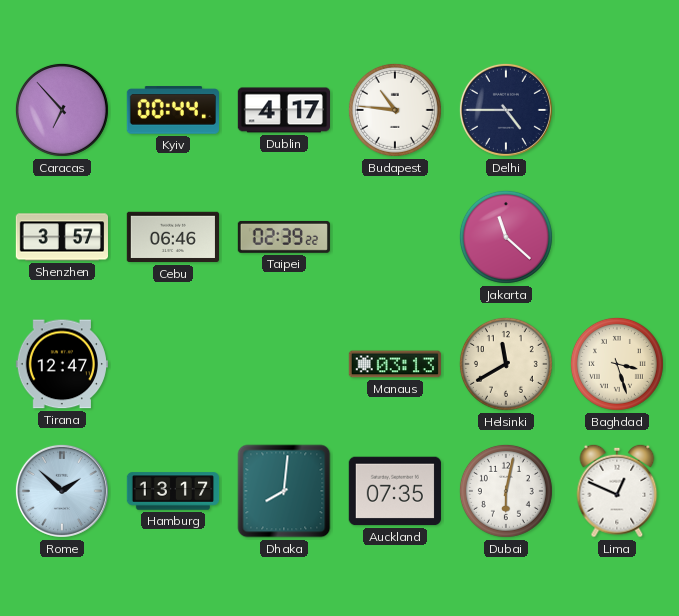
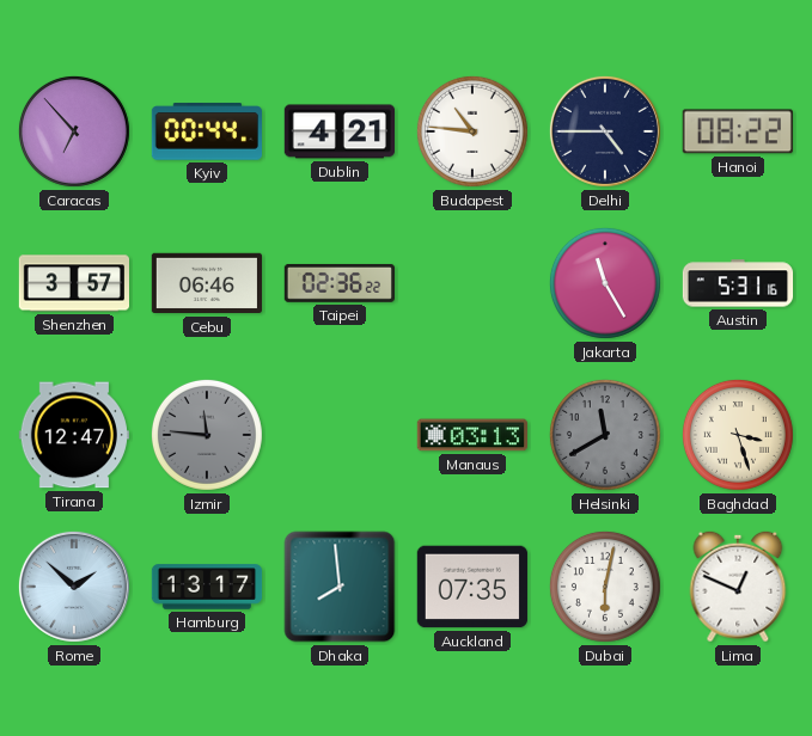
Dublin: 4:17 -> 4:21 (338, 131)
Hanoi: none -> 08:22 (738, 131)
Taipei: 02:39 -> 02:36 (338, 283)
Jakarta: 11:22 -> 11:25 (605, 283)
Austin: none -> 5:31 (738, 283)
Izmir: none -> 11:46 (207, 435)
Helsinki dial: cream -> grey (605, 435)
Dhaka: 8:01 -> 7:59 (340, 587)
